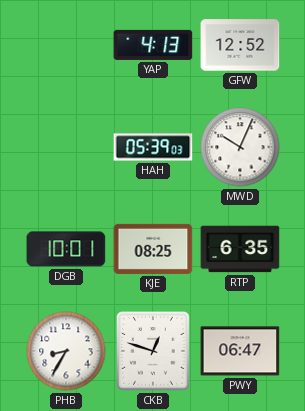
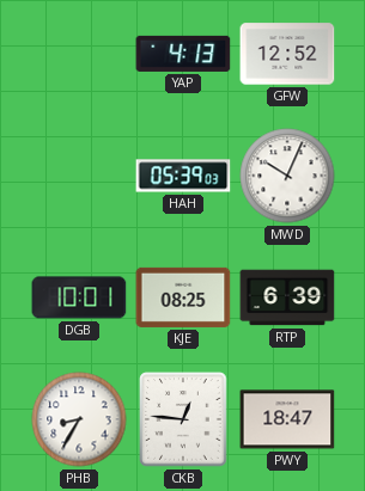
RTP: 6:35 -> 6:39 (287, 297)
CKB: 12:48 -> 12:46 (183, 419)
PWY: 06:47 -> 18:47 (287, 419)
